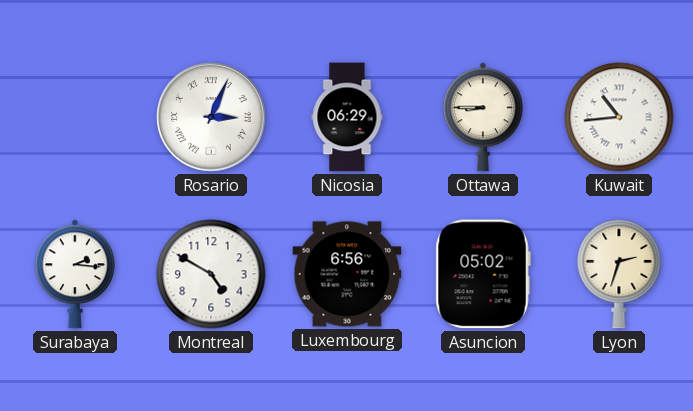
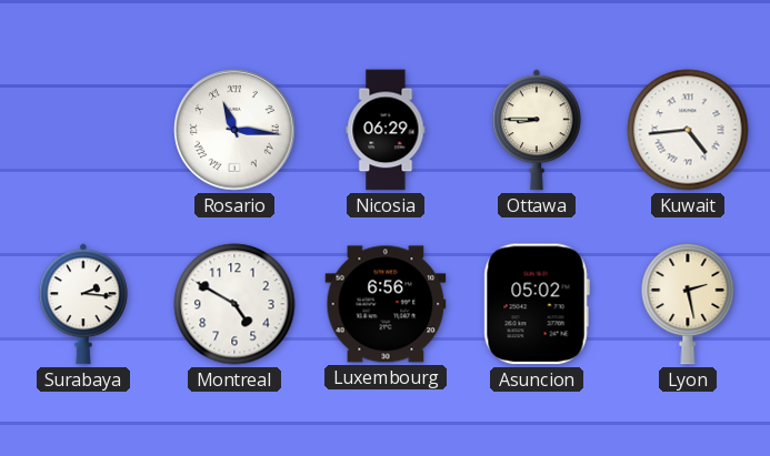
Rosario: 3:04 -> 11:16 (236, 131)
Kuwait: 10:44 -> 4:44 (688, 130)
Lyon: 2:33 -> 2:28 (688, 304)
